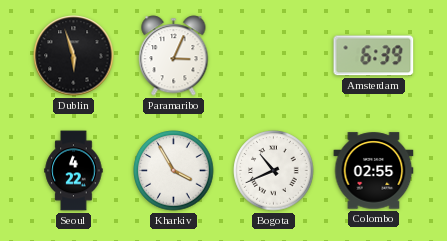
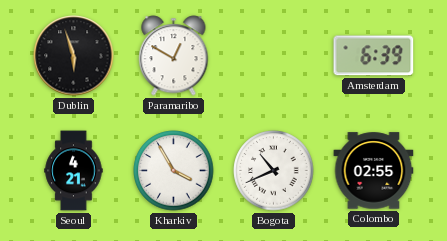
Paramaribo: 3:04 -> 12:50 (174, 56)
Seoul: 4:22 -> 4:21 (74, 171)
